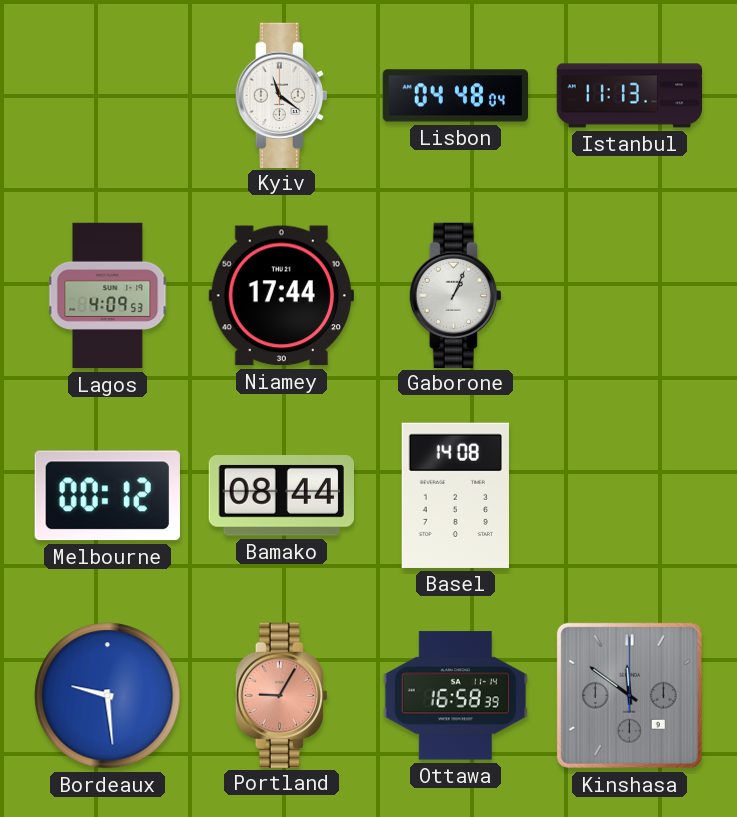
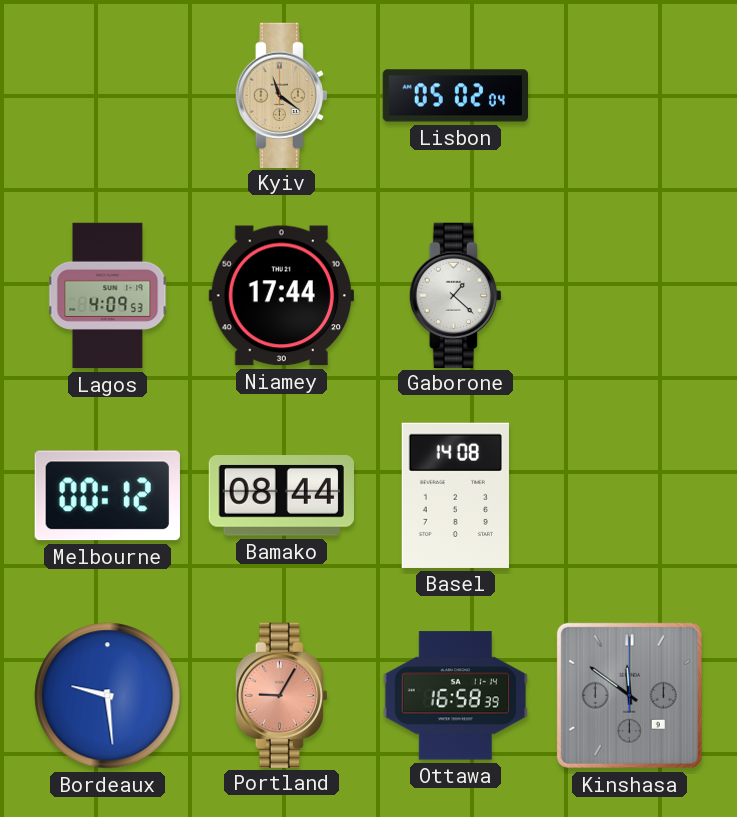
Kyiv dial: white -> champagne (281, 95)
Lisbon: 04:48 -> 05:02 (455, 96)
Istanbul: 11:13 -> none (630, 96)
Gaborone: 1:04 -> 1:22 (455, 295)
